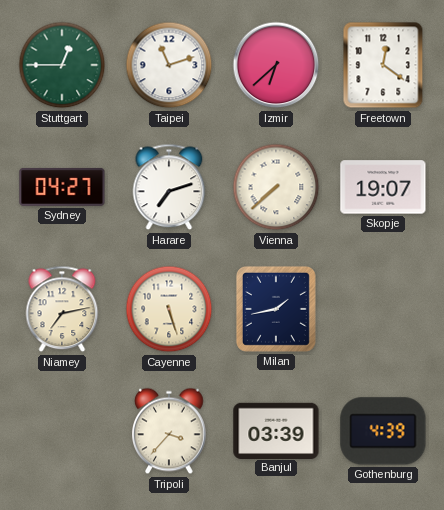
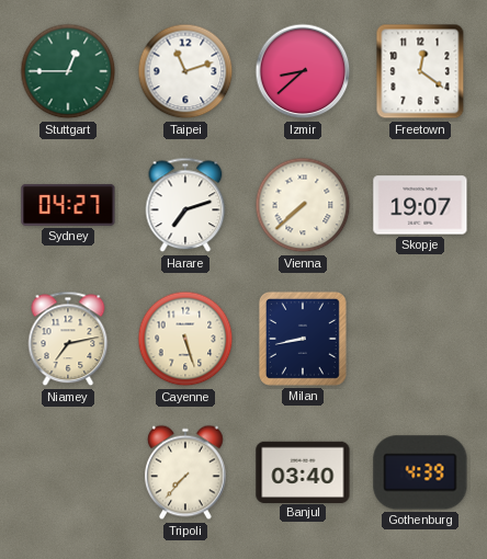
Izmir: 6:38 -> 8:38 (303, 71)
Milan: 1:43 -> 8:43 (303, 339)
Tripoli: 3:37 -> 7:37 (186, 472)
Banjul: 03:39 -> 03:40 (303, 471)
